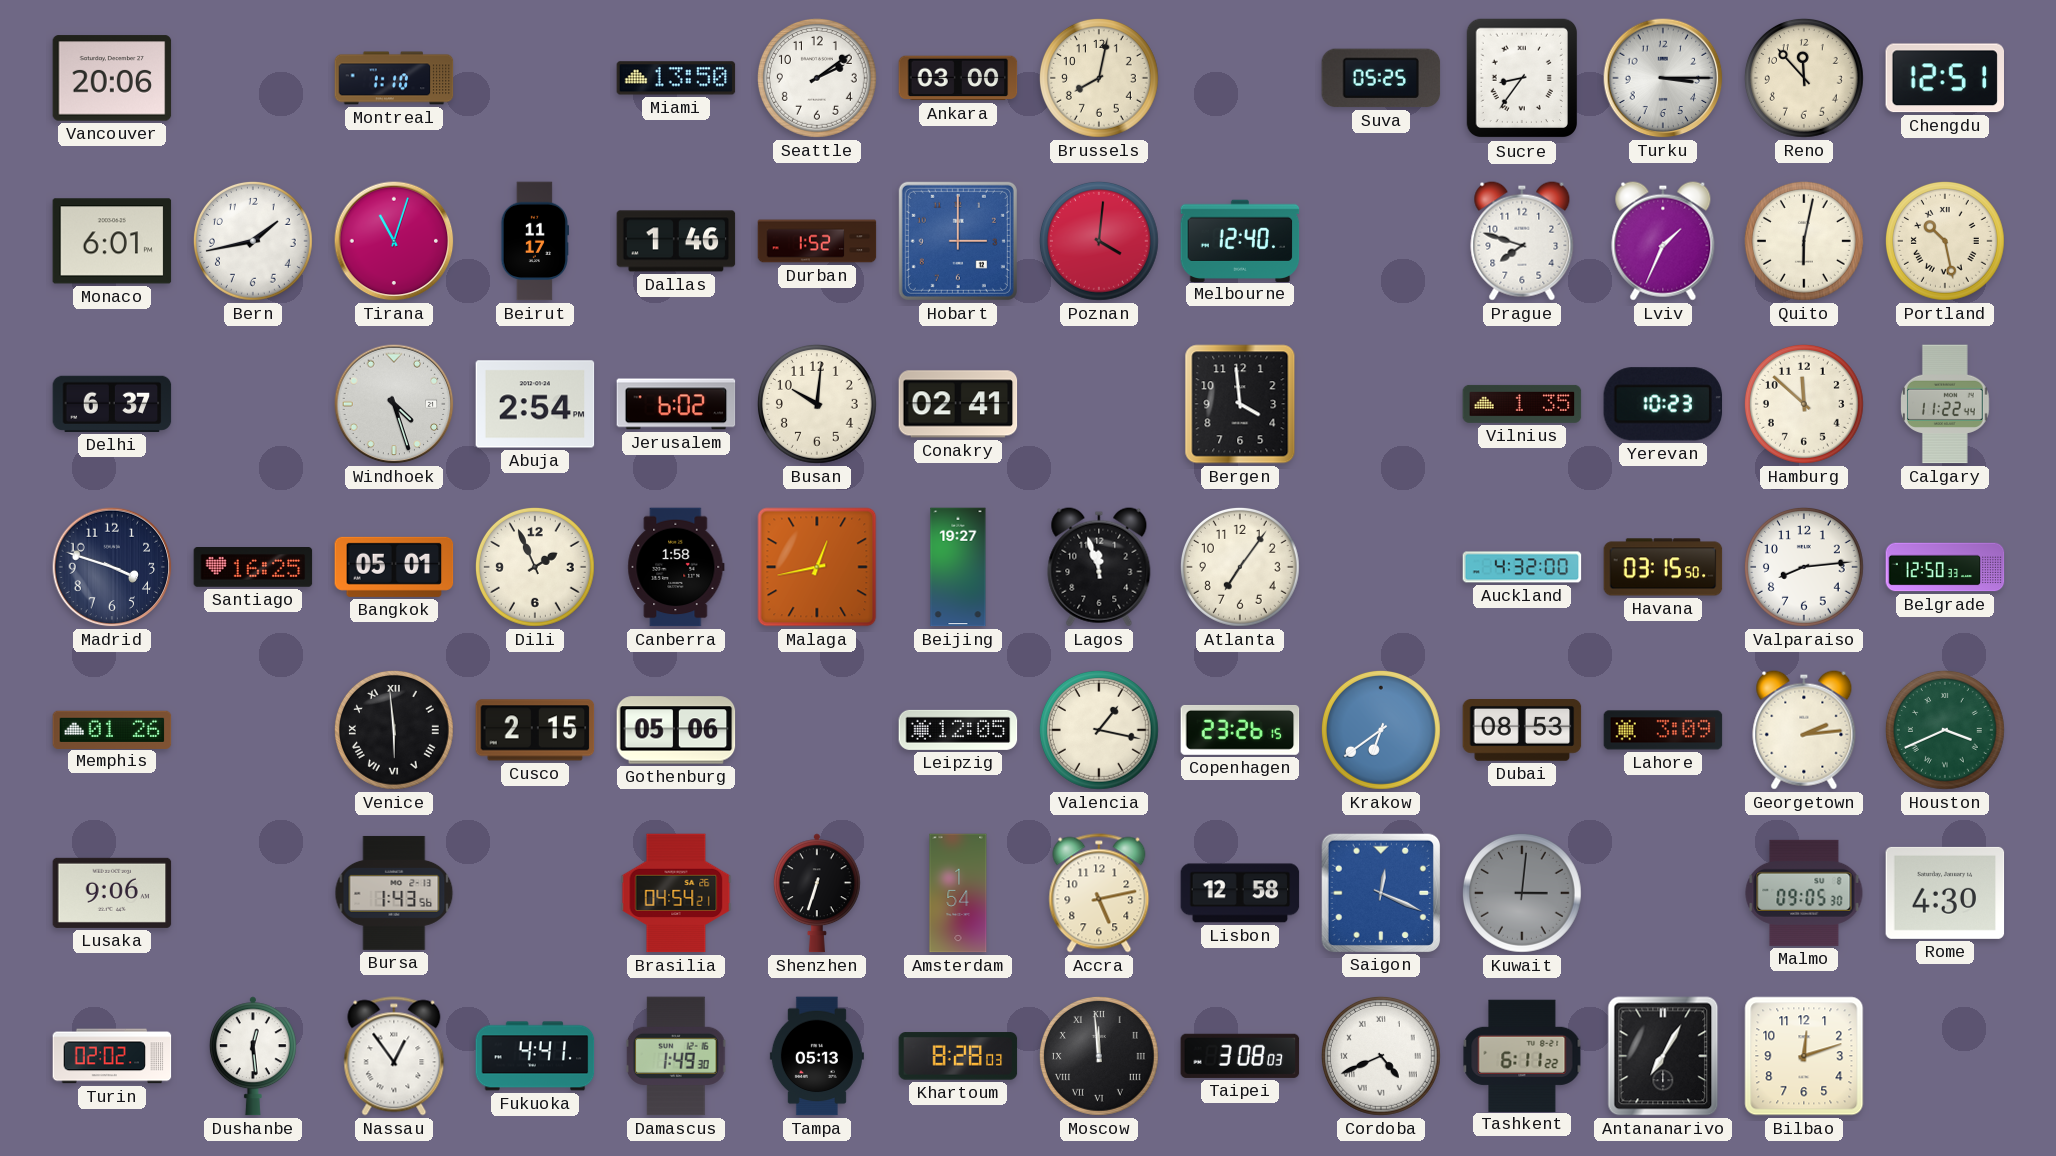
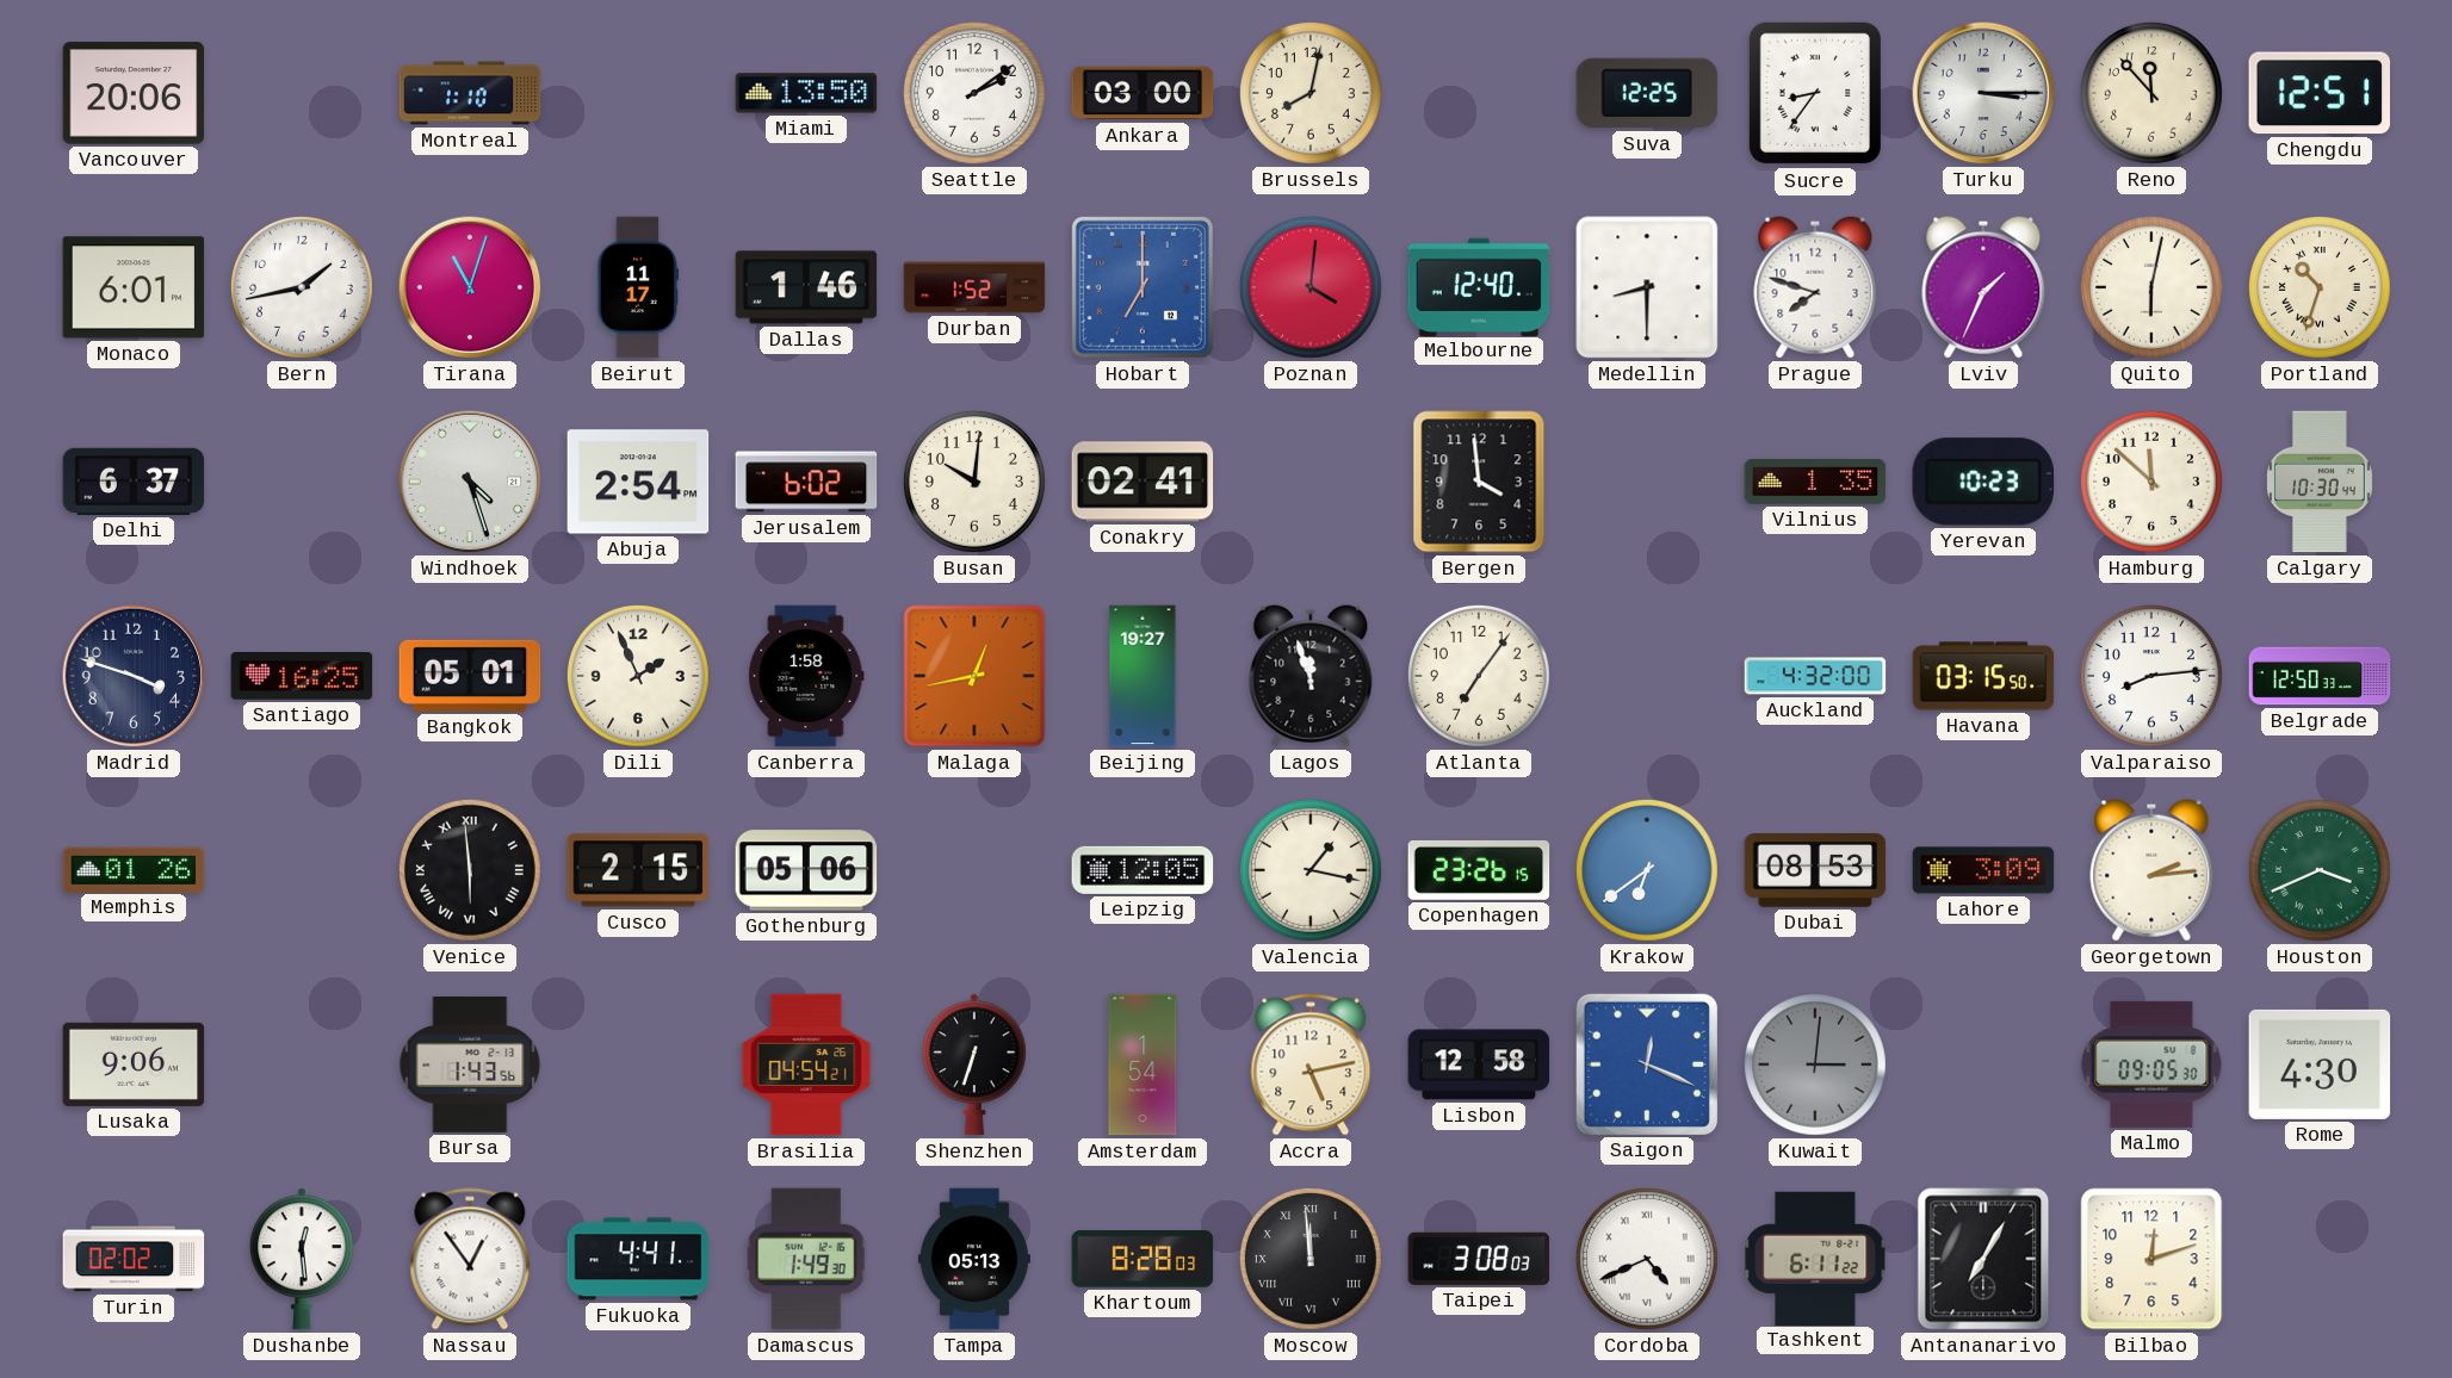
Suva: 05:25 -> 12:25 (1647, 93)
Hobart: 3:00 -> 7:00 (1143, 287)
Medellin: none -> 8:30 (1647, 287)
Portland: 10:28 -> 10:33 (2320, 287)
Calgary: 11:22 -> 10:30 (2320, 482)
